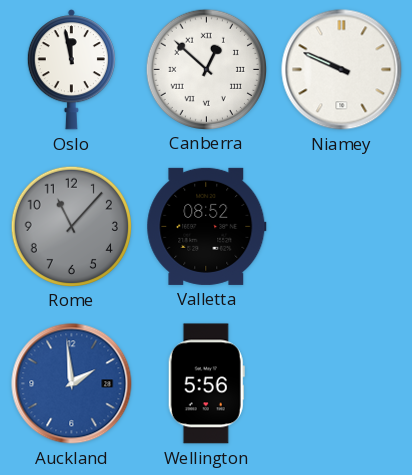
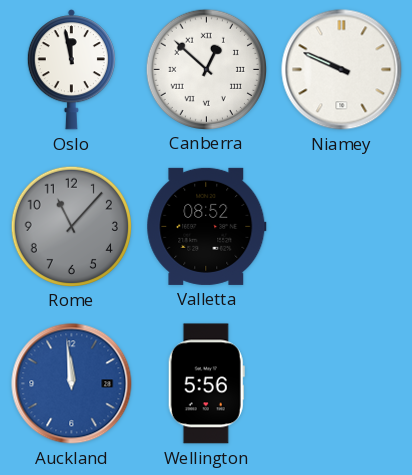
Auckland: 1:59 -> 11:59 (72, 384)
